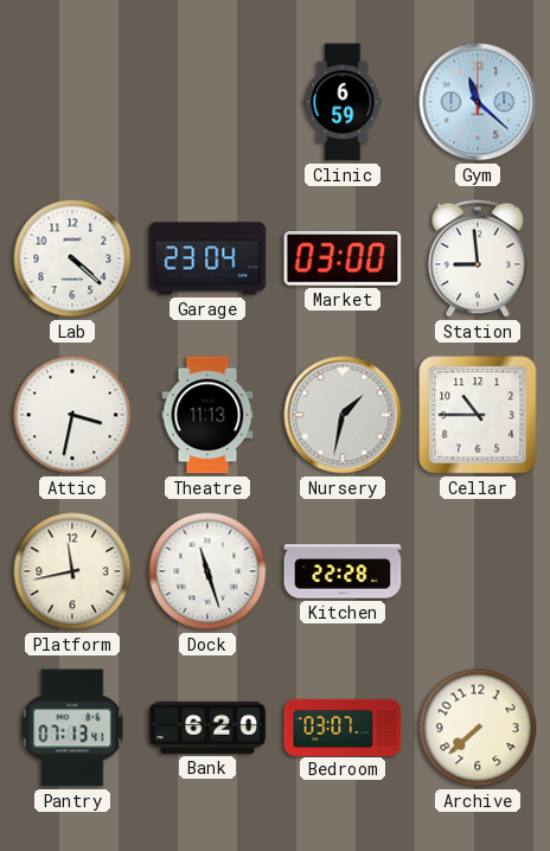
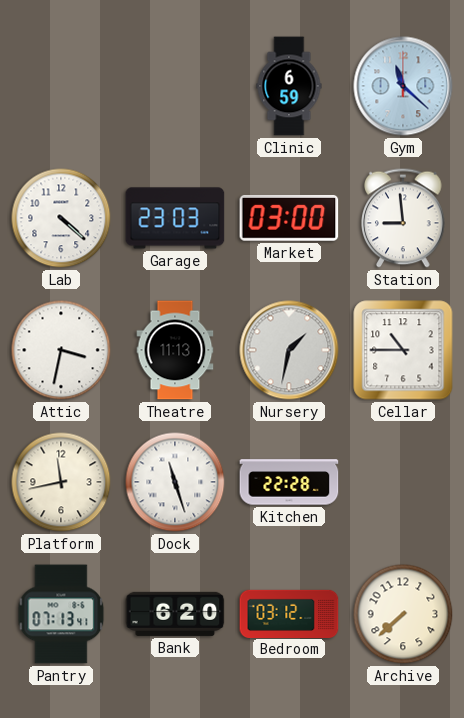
Garage: 23:04 -> 23:03 (175, 218)
Bedroom: 03:07 -> 03:12 (289, 613)
